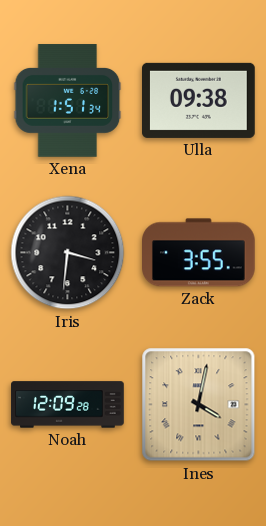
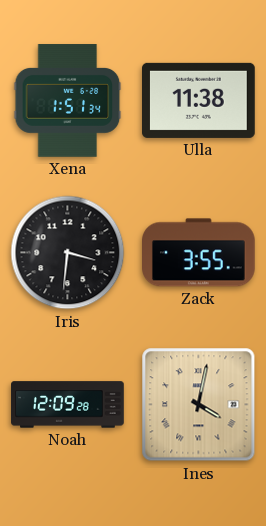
Ulla: 09:38 -> 11:38 (199, 100)
